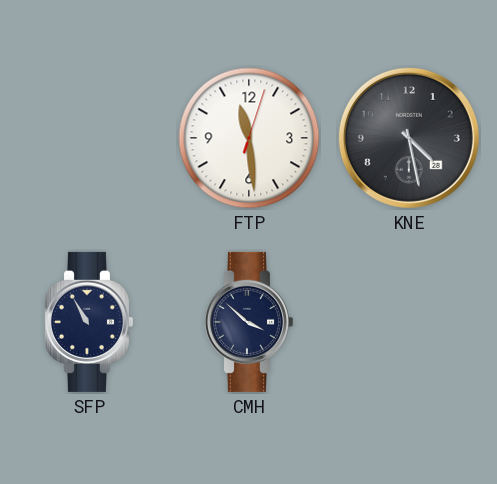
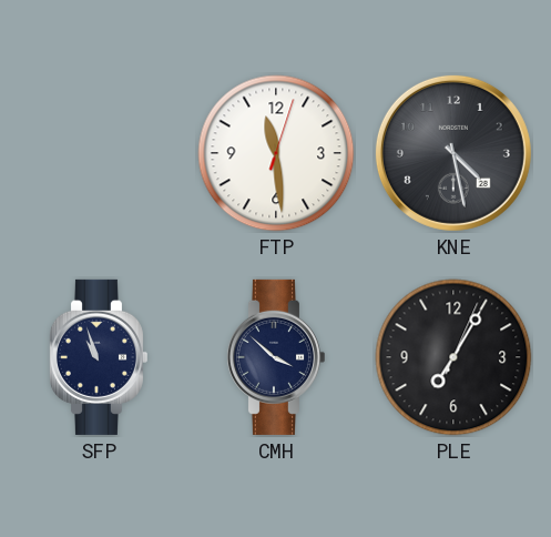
SFP: 10:55 -> 10:57 (98, 357)
PLE: none -> 7:05 (453, 357)
